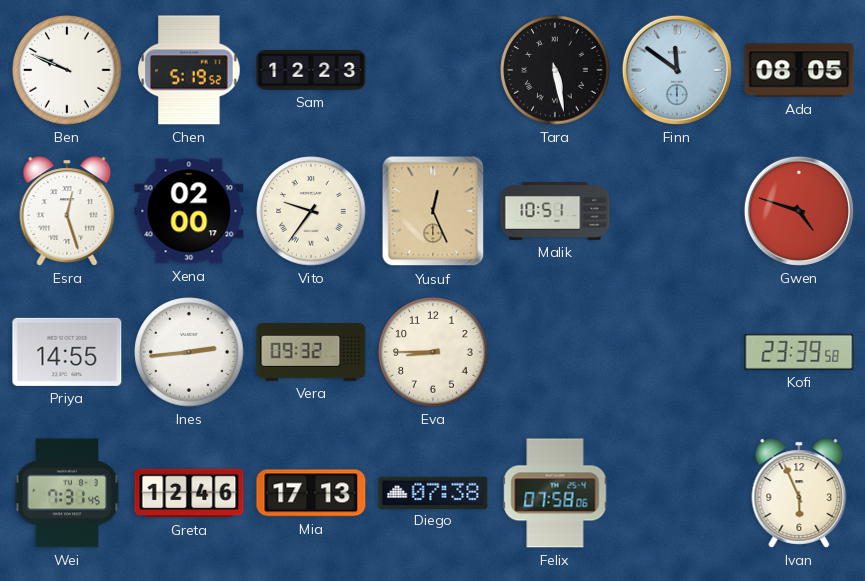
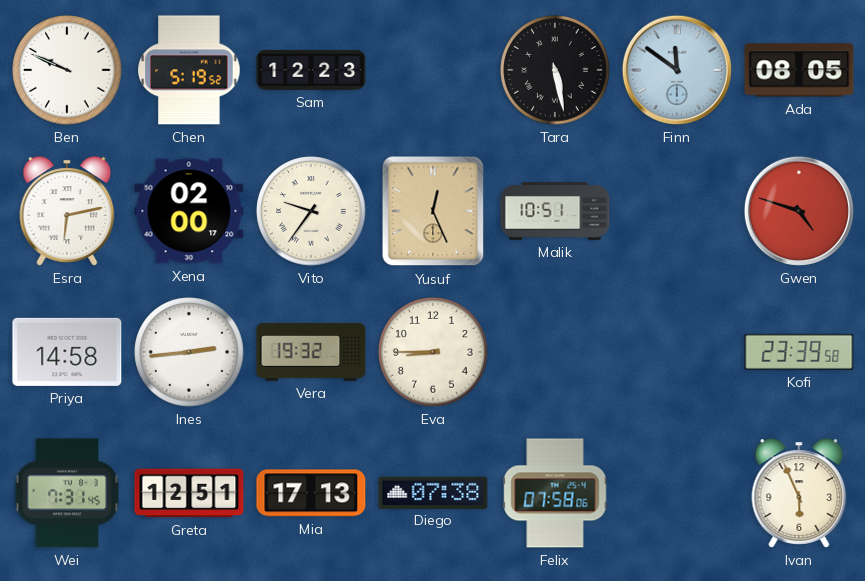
Esra: 12:27 -> 6:13 (67, 211)
Priya: 14:55 -> 14:58 (67, 352)
Vera: 09:32 -> 19:32 (311, 352)
Greta: 12:46 -> 12:51 (189, 493)
